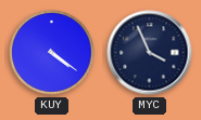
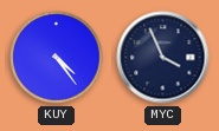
KUY: 4:21 -> 4:24 (57, 58)
